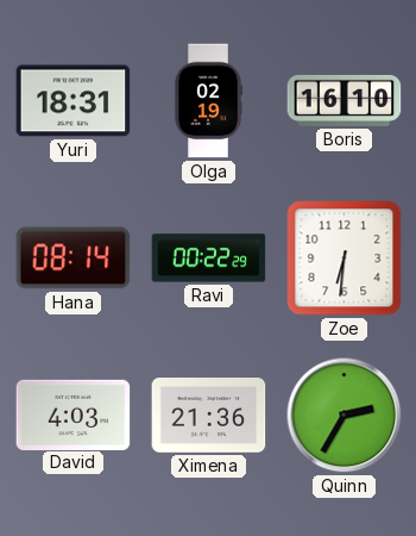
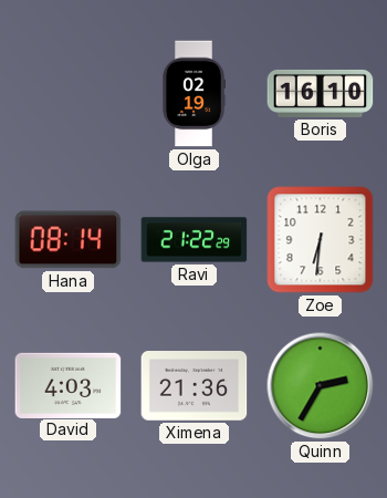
Yuri: 18:31 -> none (74, 101)
Ravi: 00:22 -> 21:22 (195, 240)
